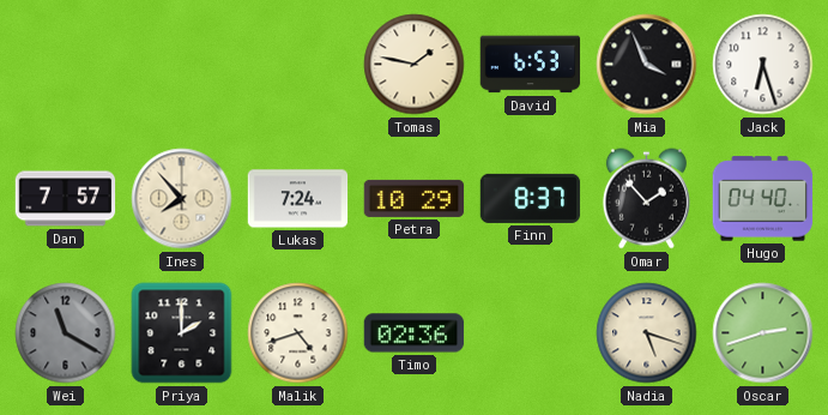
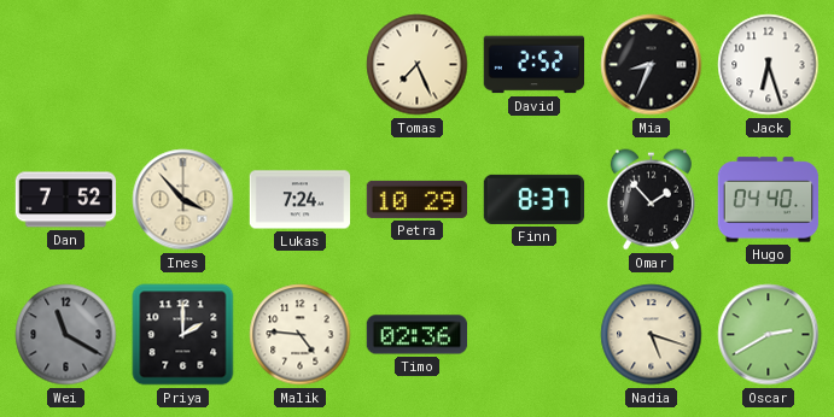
Tomas: 1:47 -> 7:26 (418, 65)
David: 6:53 -> 2:52 (535, 65)
Mia: 3:56 -> 8:34 (652, 65)
Dan: 7:57 -> 7:52 (66, 200)
Ines: 7:53 -> 3:53 (183, 200)
Malik: 4:42 -> 4:46 (301, 335)
Oscar: 2:42 -> 2:40 (769, 335)
